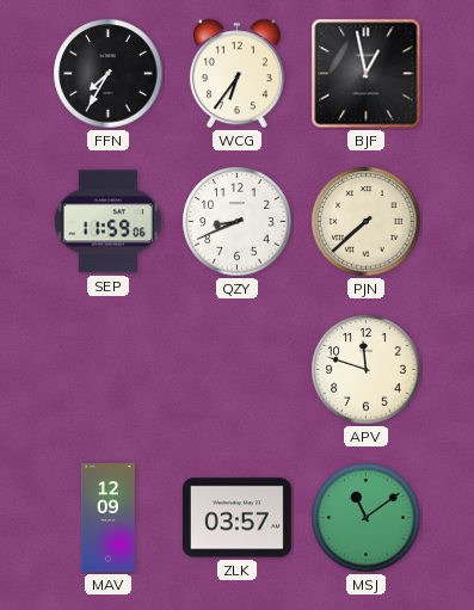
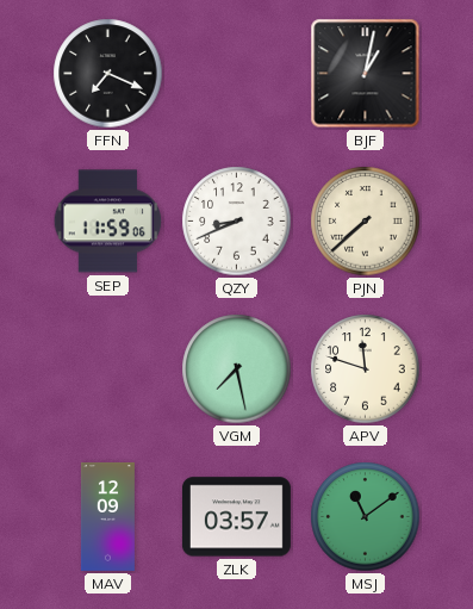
FFN: 7:35 -> 7:19 (108, 74)
WCG: 6:36 -> none (236, 74)
BJF: 12:58 -> 1:02 (366, 74)
VGM: none -> 7:28 (237, 369)
